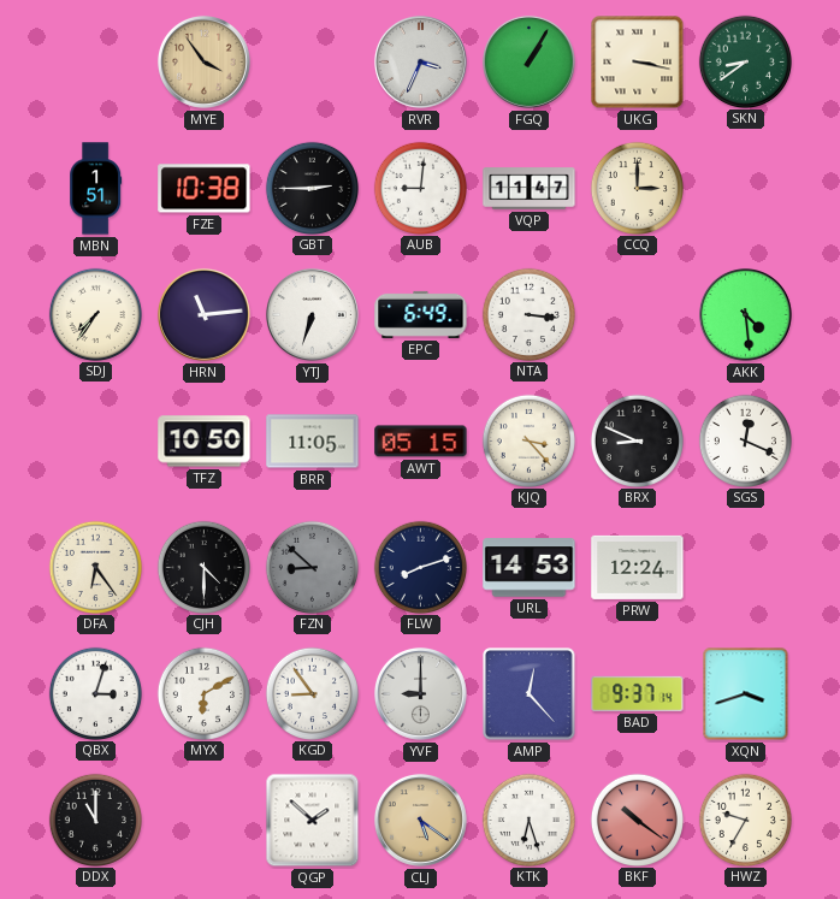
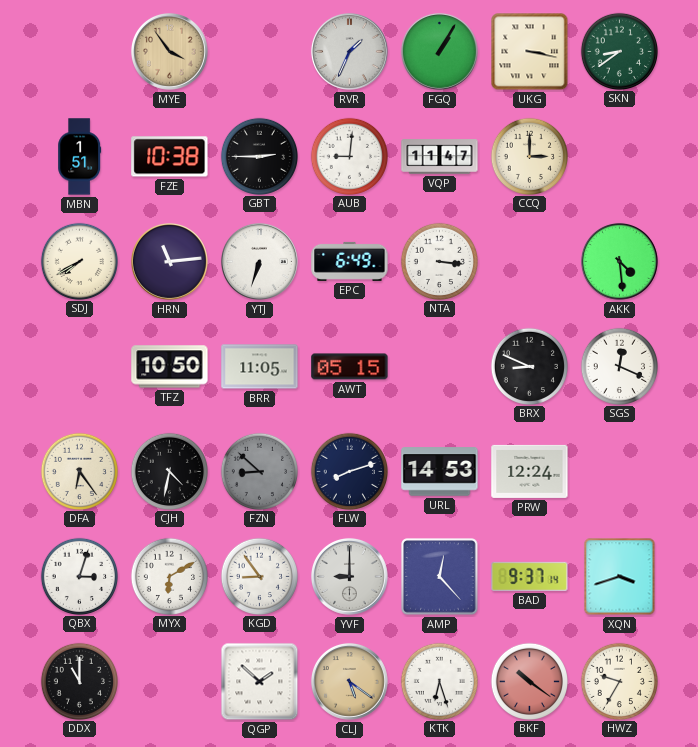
RVR: 3:34 -> 1:34 (349, 51)
SDJ: 7:36 -> 7:40 (79, 261)
KJQ: 3:23 -> none (528, 440)
CJH: 4:30 -> 4:32 (169, 471)
